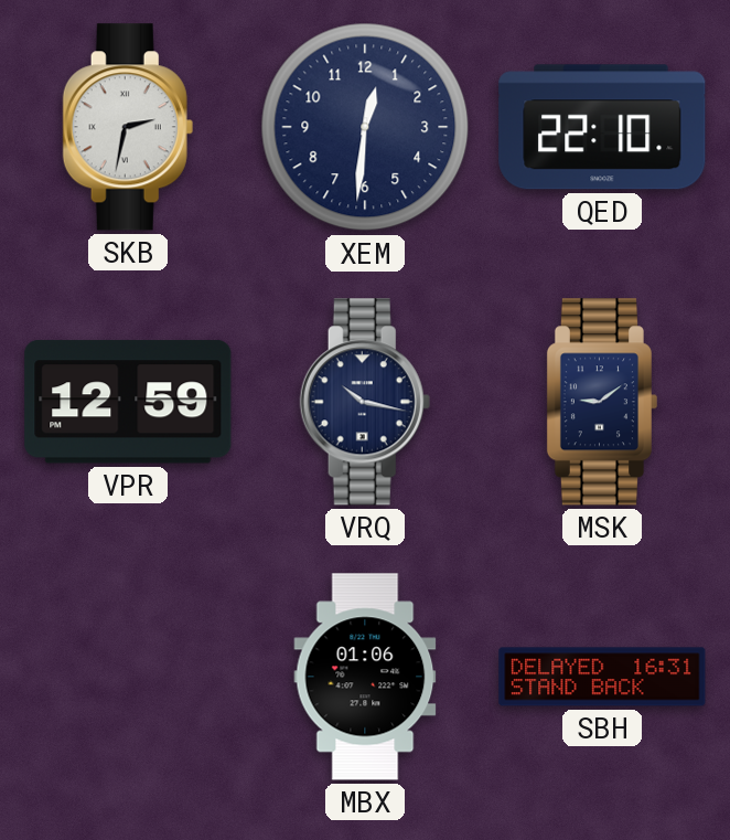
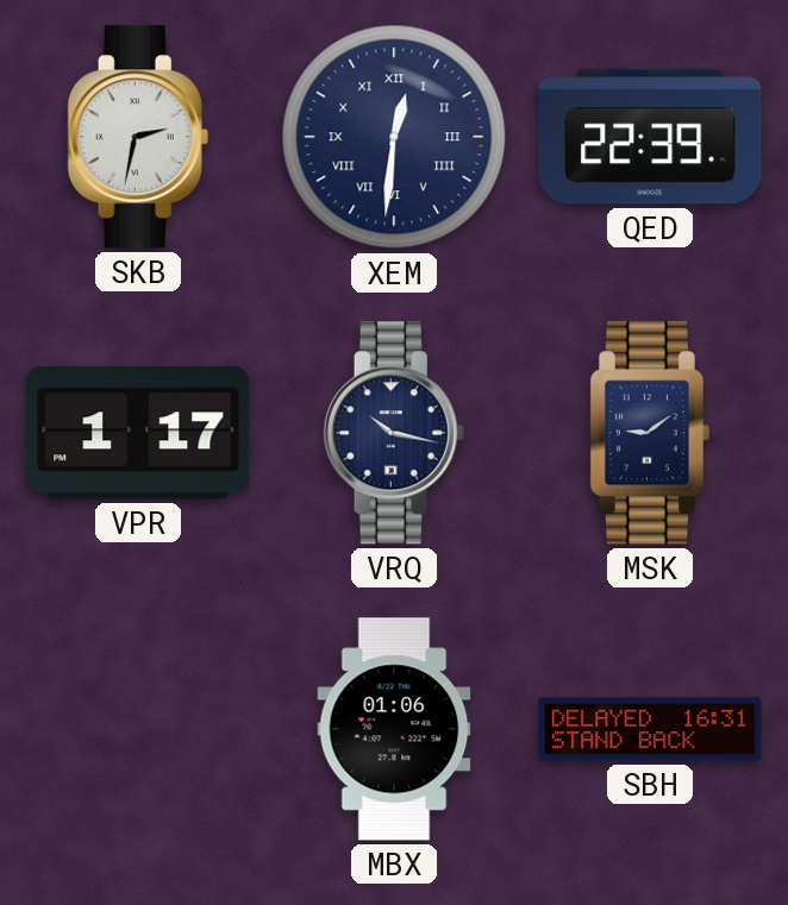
XEM numerals: Arabic -> Roman (394, 137)
QED: 22:10 -> 22:39 (650, 137)
VPR: 12:59 -> 1:17 (138, 433)
